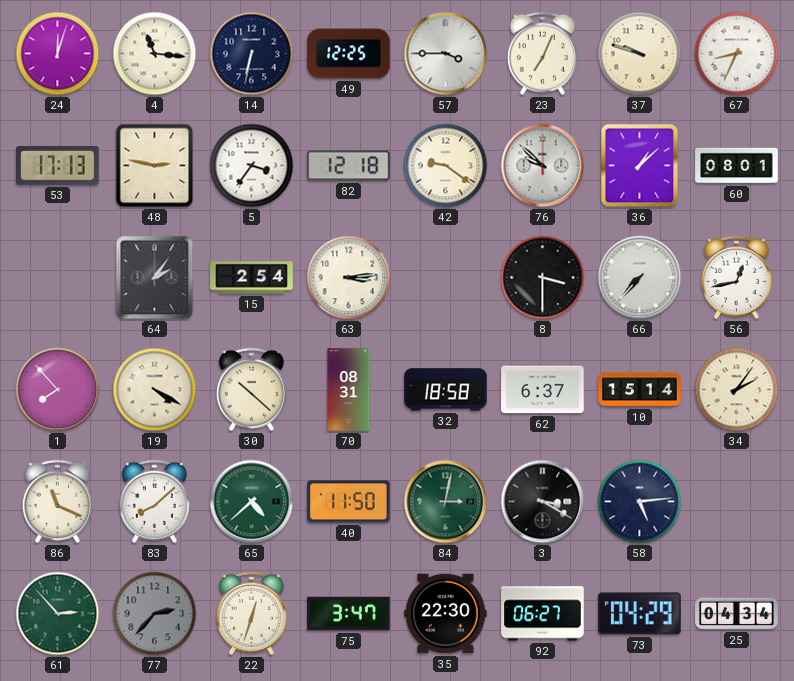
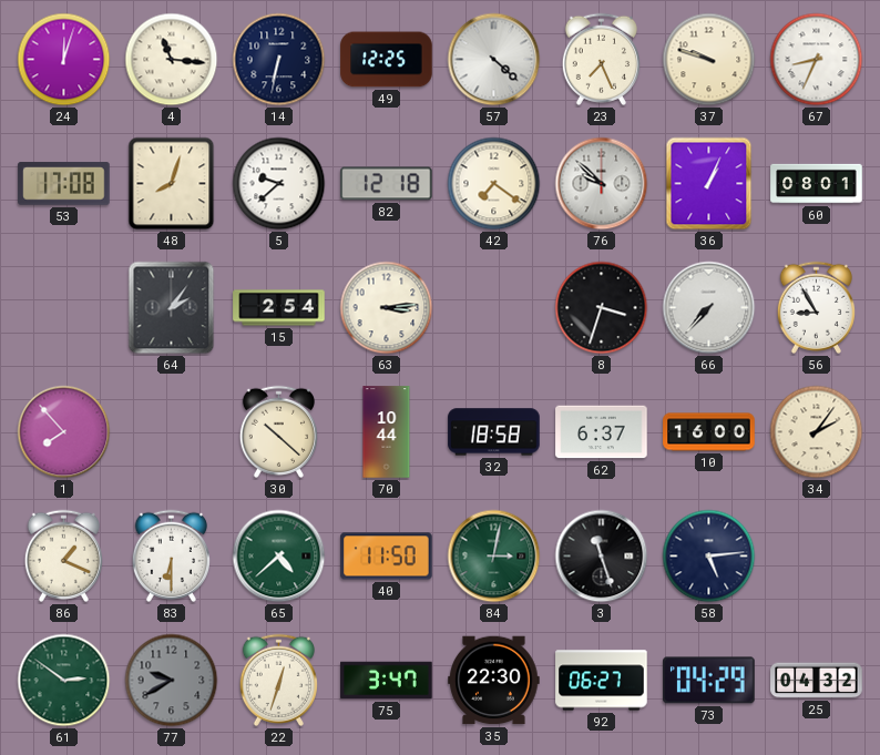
57: 3:45 -> 4:22 (494, 60)
23: 7:04 -> 7:26 (601, 59)
53: 17:13 -> 17:08 (64, 184)
48: 2:47 -> 8:03 (172, 184)
5: 3:36 -> 9:38 (279, 184)
42: 9:21 -> 7:21 (494, 184)
36: 1:08 -> 1:04 (709, 184)
8: 3:30 -> 3:33 (602, 308)
56: 12:43 -> 8:55 (816, 307)
19: 4:20 -> none (155, 390)
70: 08:31 -> 10:44 (387, 432)
10: 15:14 -> 16:00 (709, 432)
86: 11:19 -> 1:19 (63, 555)
83: 8:08 -> 6:30 (171, 555)
3: 3:20 -> 11:27 (602, 557)
61: 2:53 -> 2:51 (64, 681)
77: 2:37 -> 9:40 (172, 681)
25: 04:34 -> 04:32 (817, 681)
